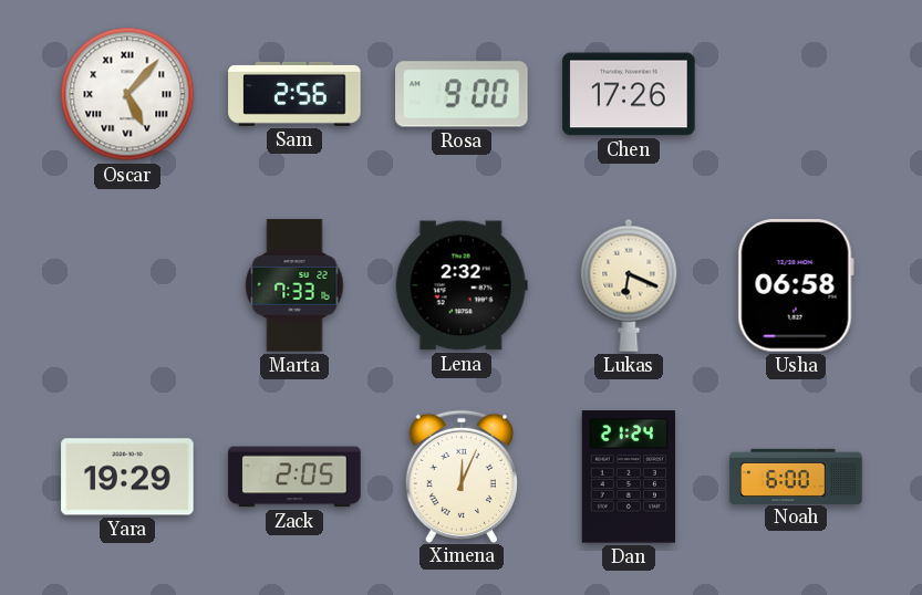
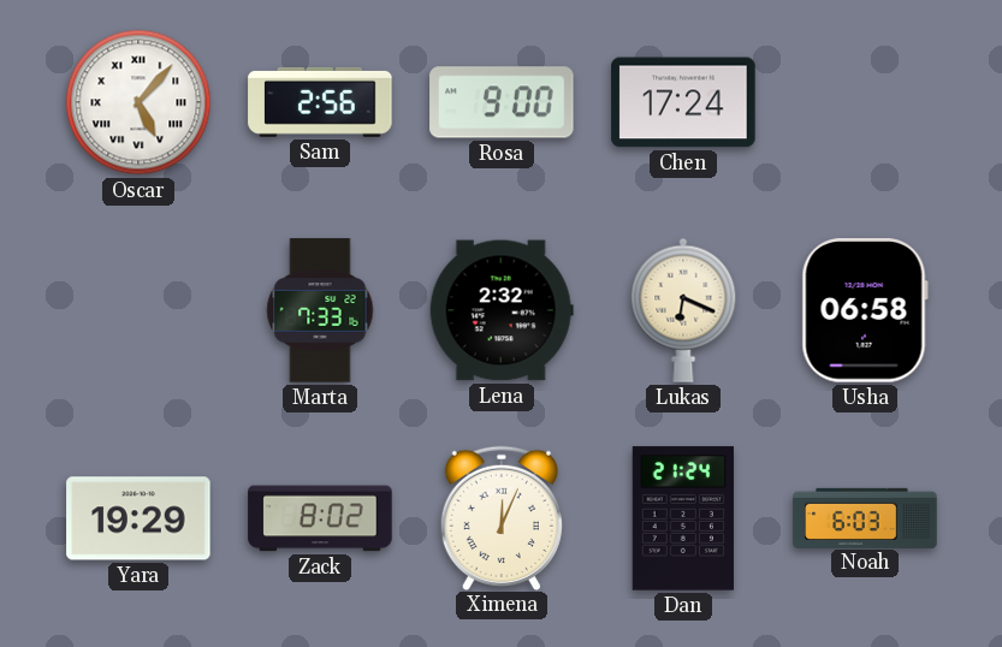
Chen: 17:26 -> 17:24 (683, 102)
Zack: 2:05 -> 8:02 (320, 518)
Noah: 6:00 -> 6:03 (865, 517)
